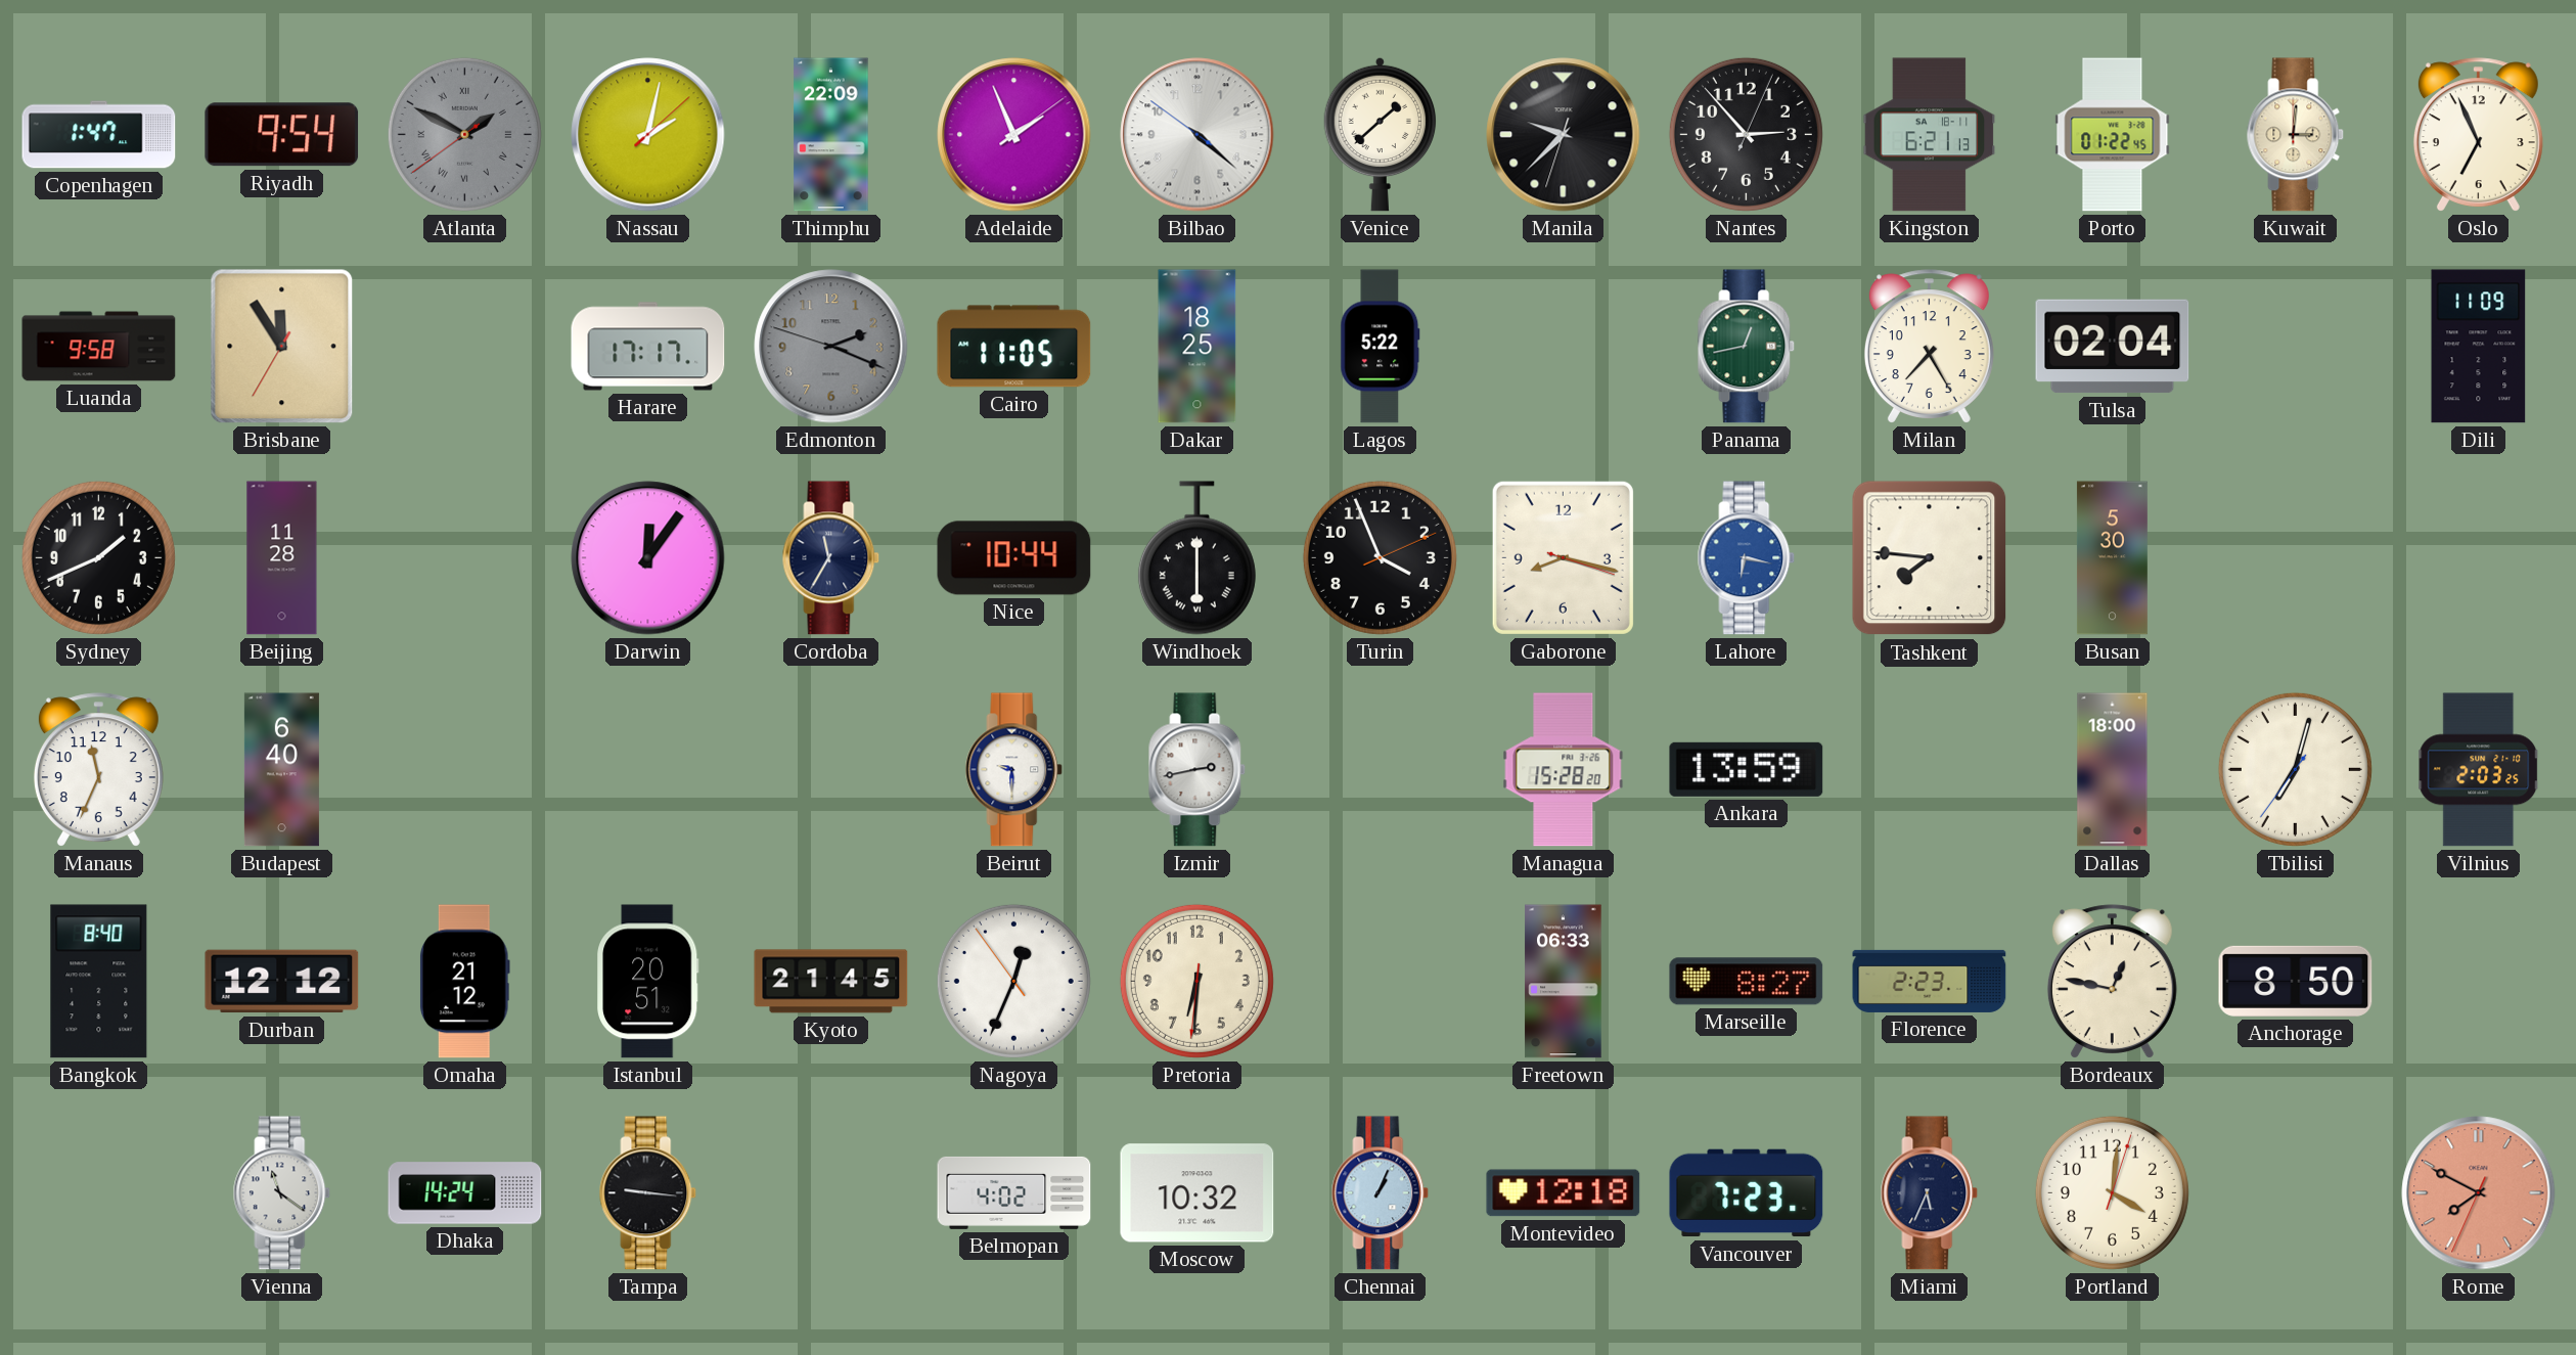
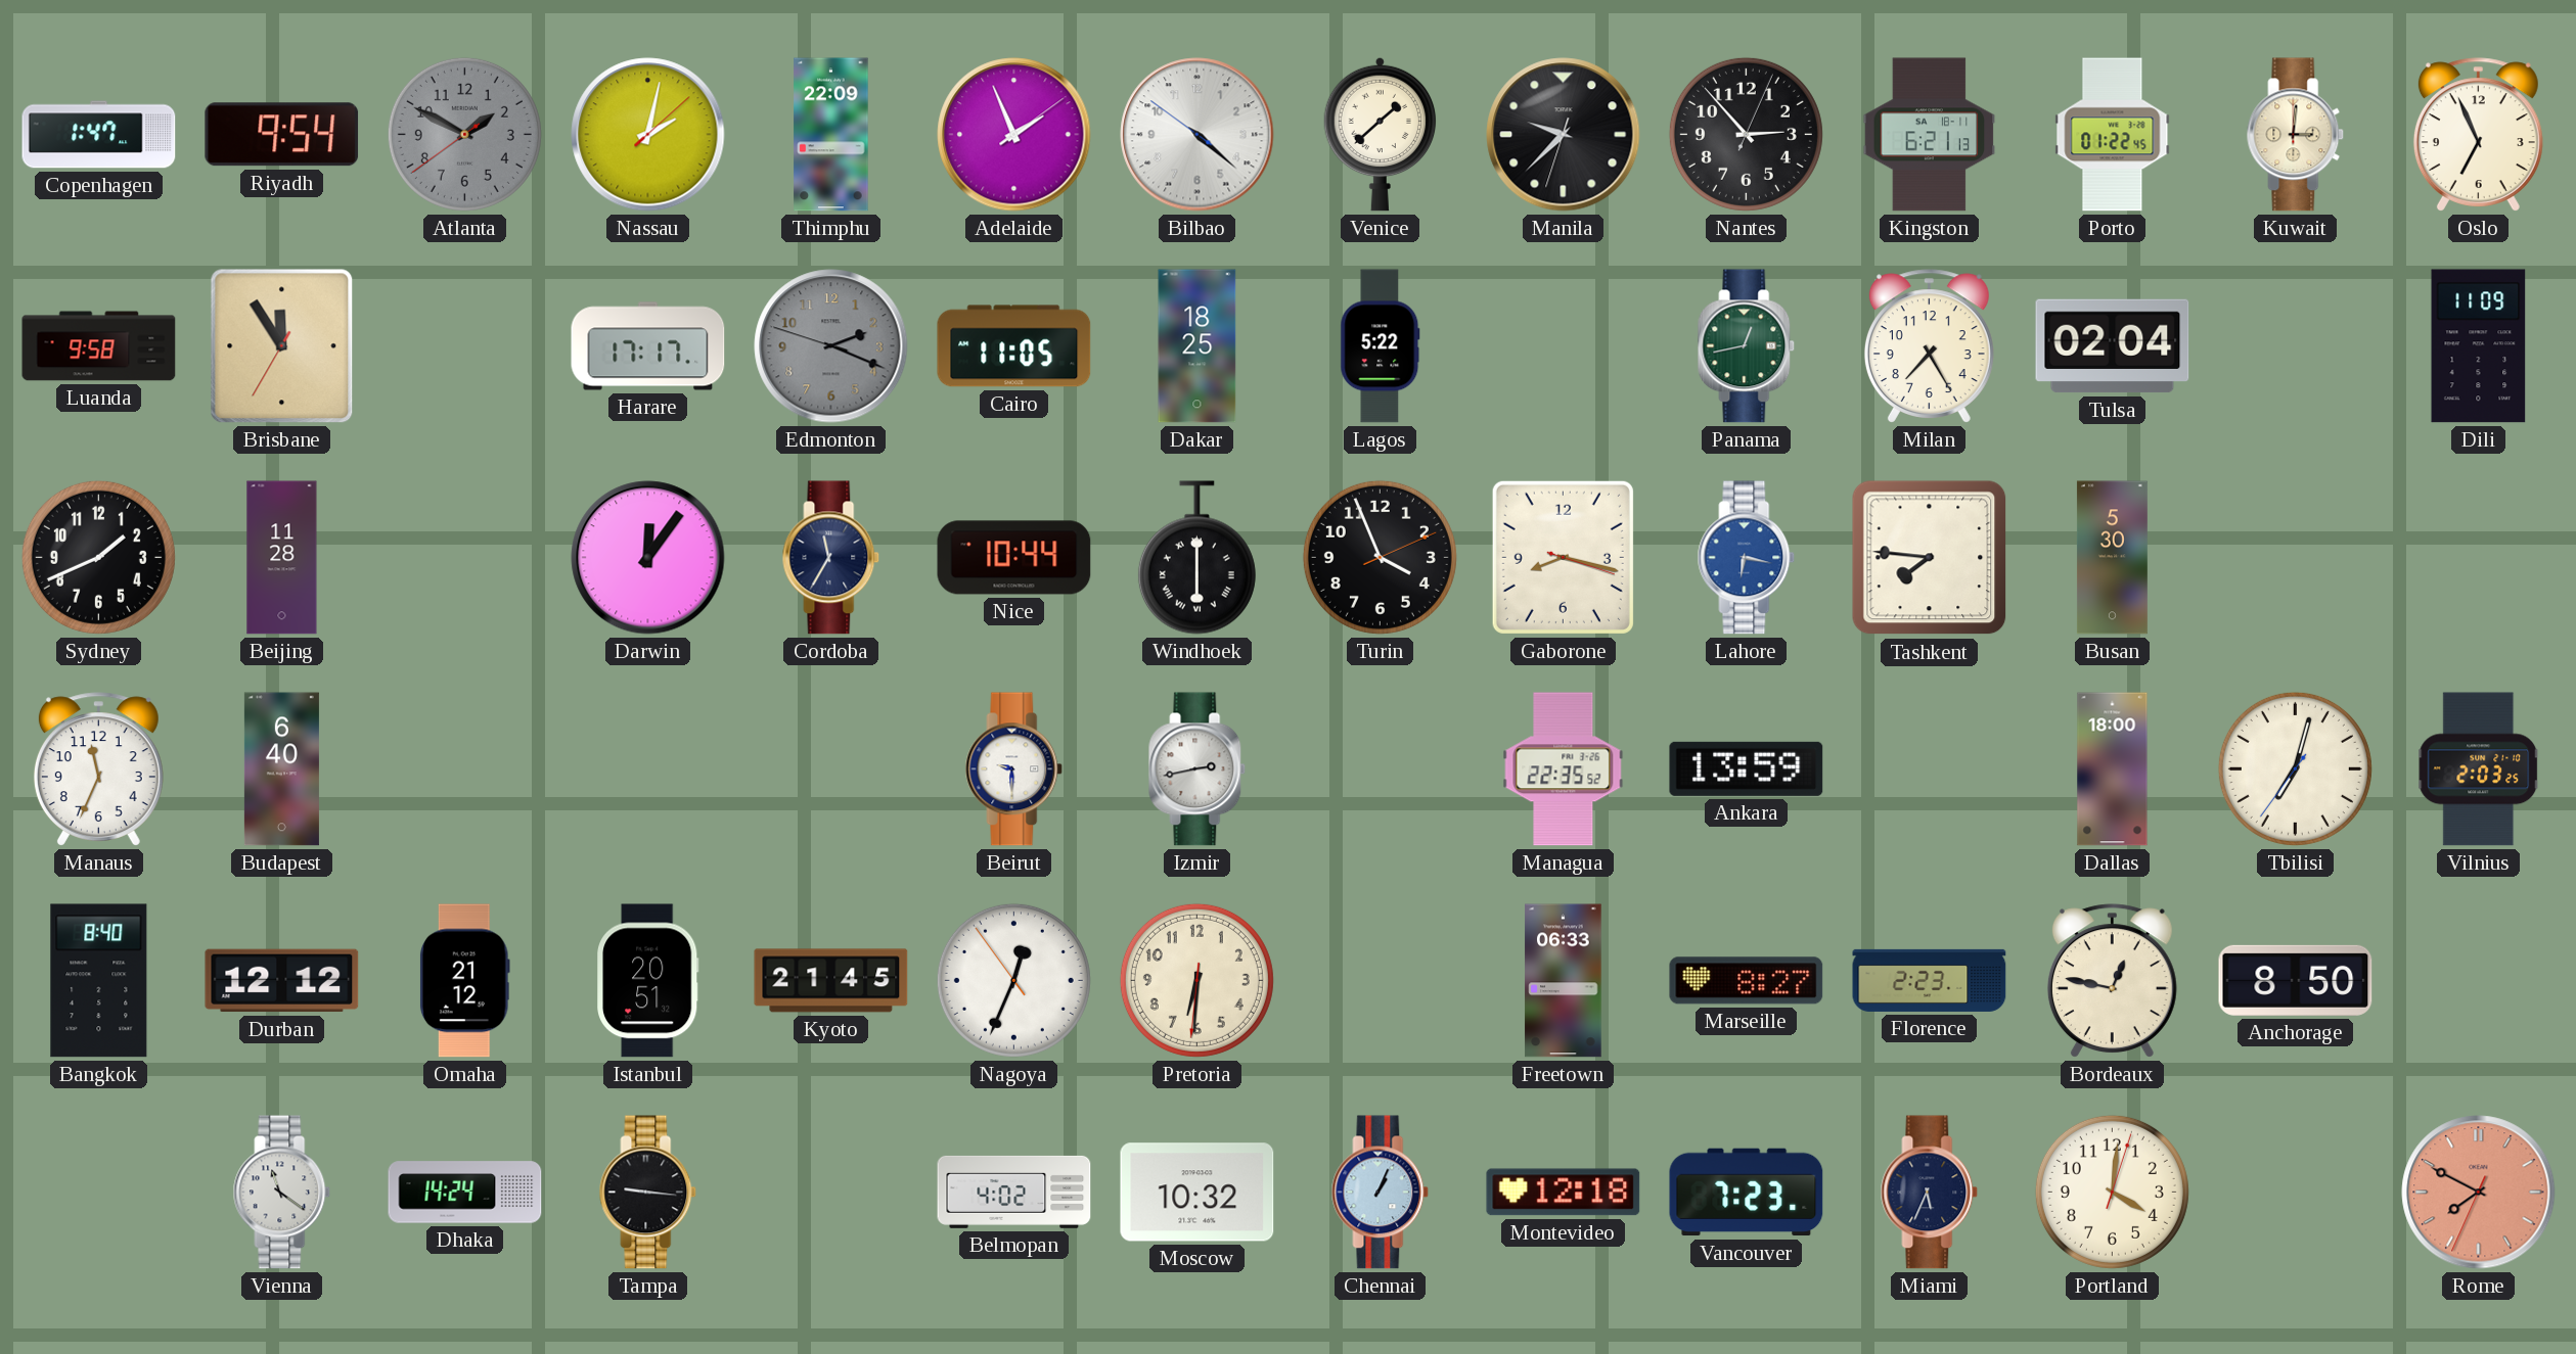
Atlanta numerals: Roman -> Arabic (464, 134)
Managua: 15:28 -> 22:35 (1564, 769)
